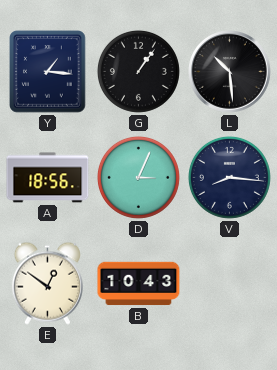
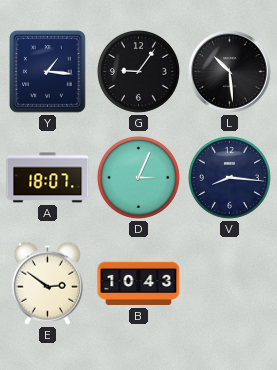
G: 1:06 -> 9:06 (138, 71)
A: 18:56 -> 18:07 (48, 178)
E: 12:51 -> 2:51 (47, 283)
